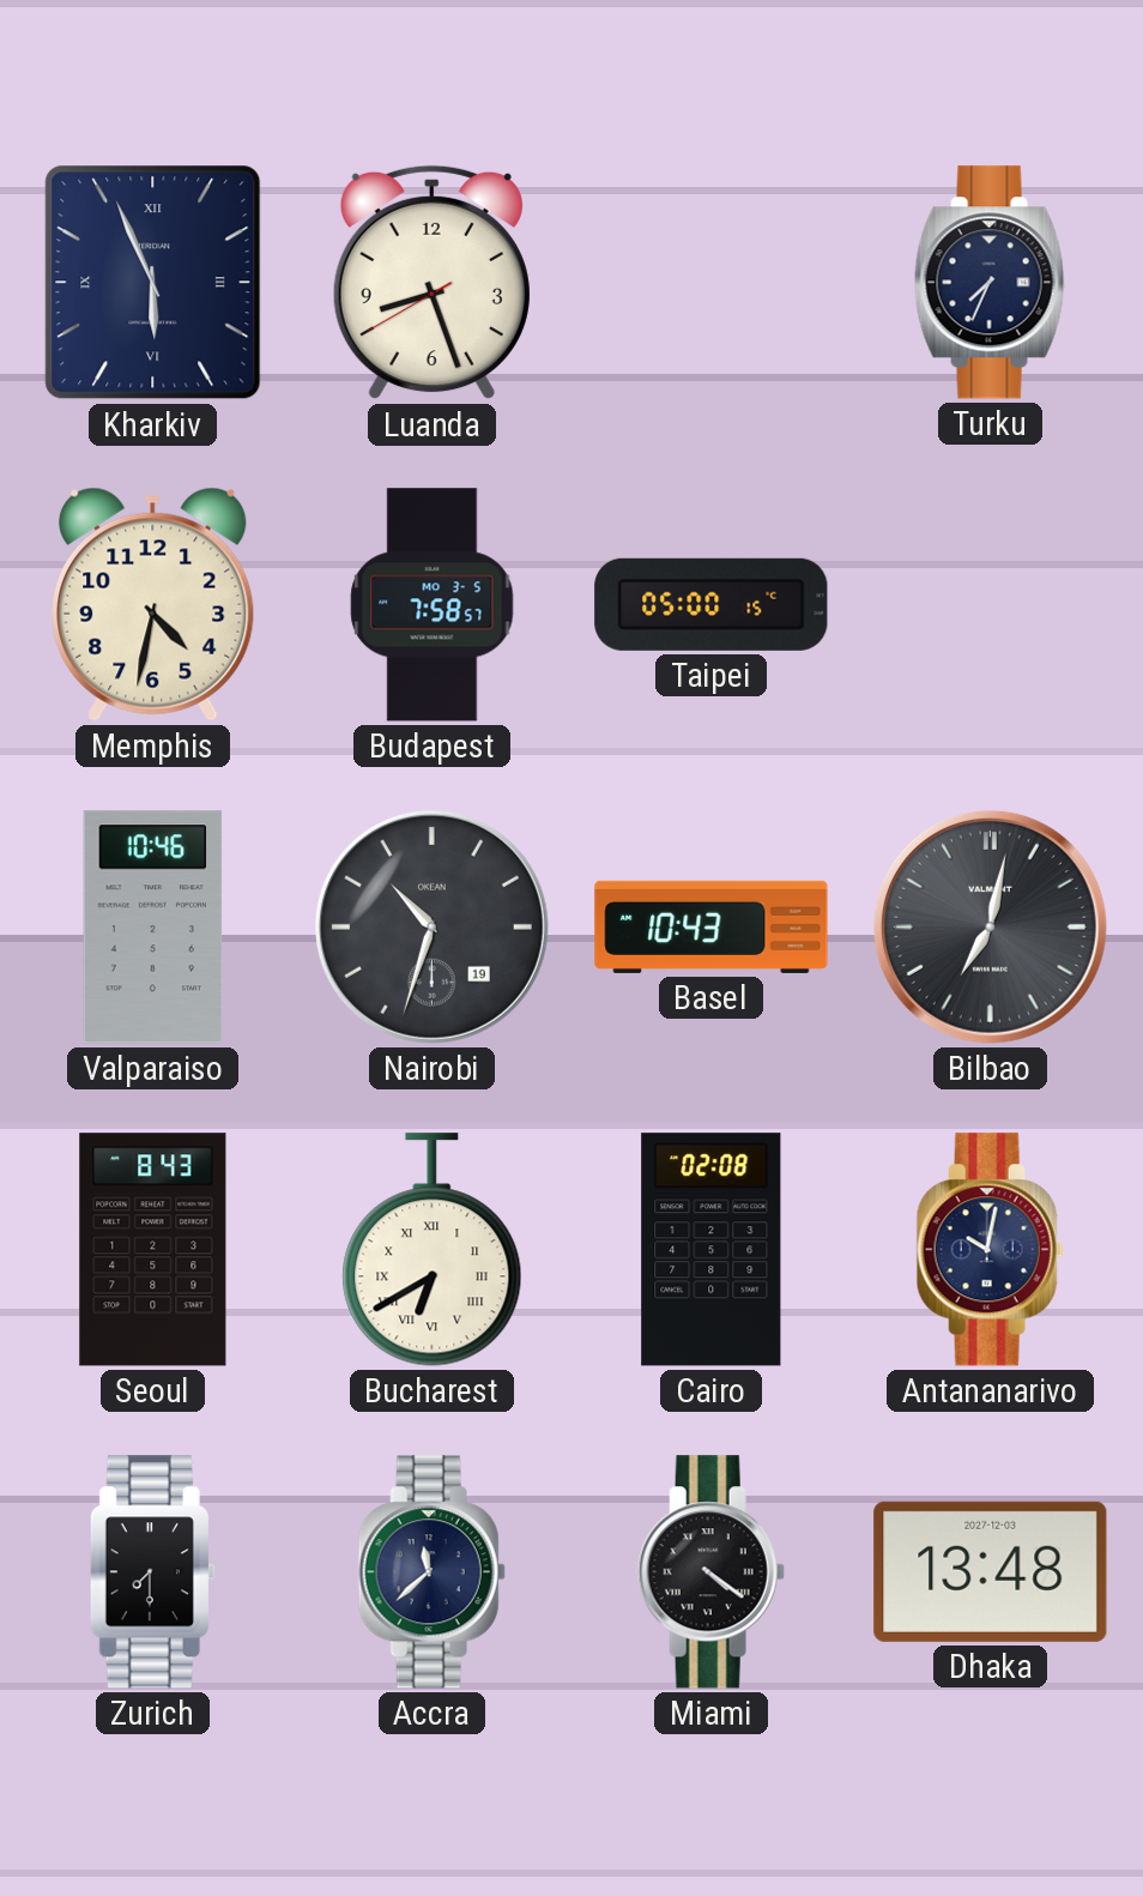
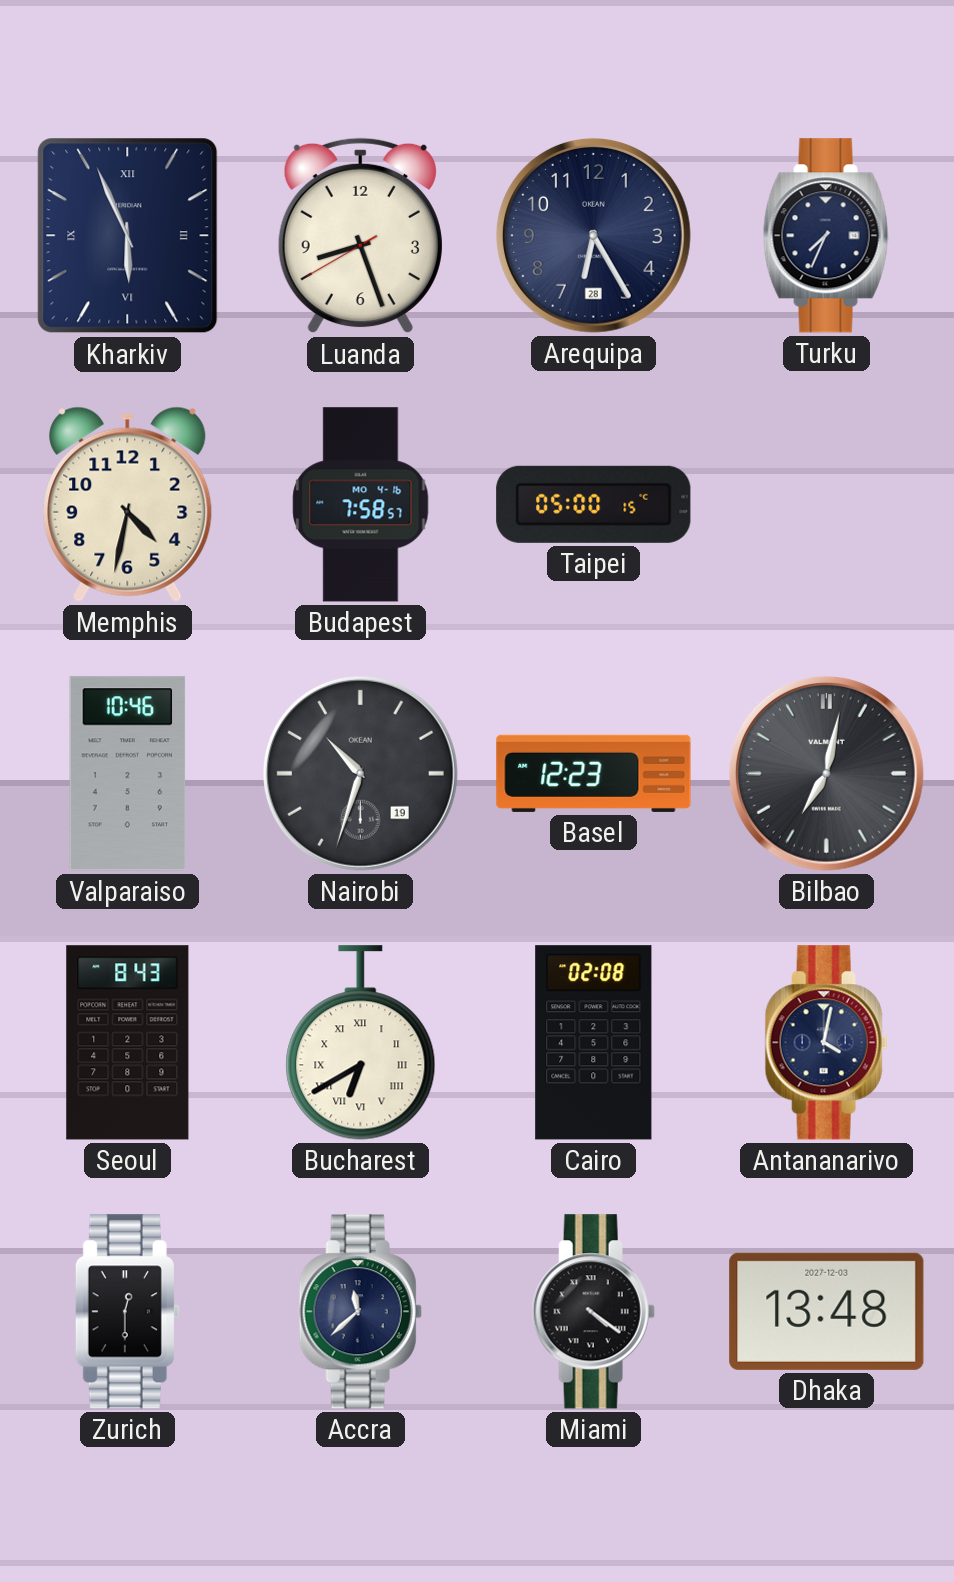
Arequipa: none -> 6:25 (593, 235)
Budapest date: MO 3-5 -> MO 4-16 (361, 505)
Basel: 10:43 -> 12:23 (594, 773)
Antananarivo: 10:02 -> 4:02 (826, 1043)
Zurich: 7:30 -> 12:30 (127, 1312)
